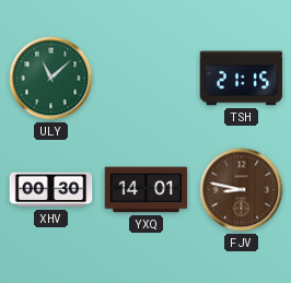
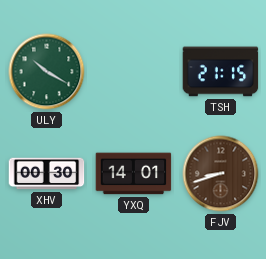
ULY: 11:08 -> 10:20 (47, 72)
FJV: 8:47 -> 8:42 (221, 174)
